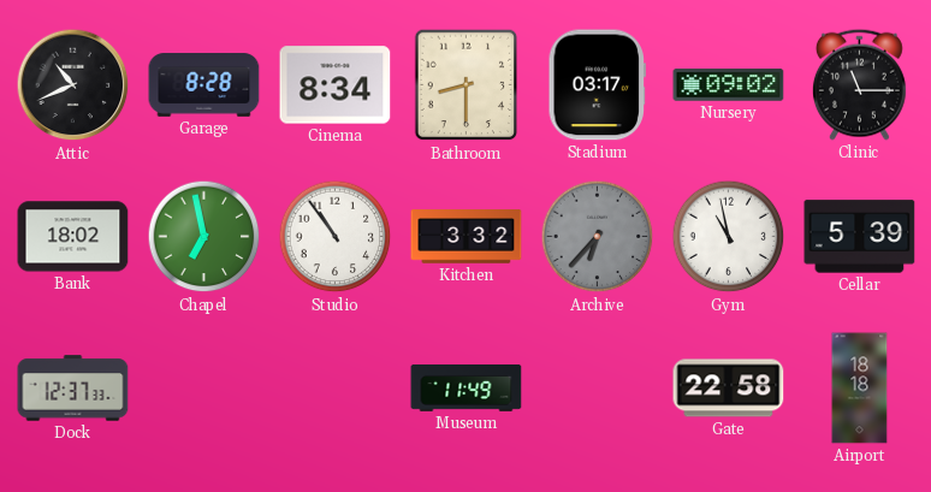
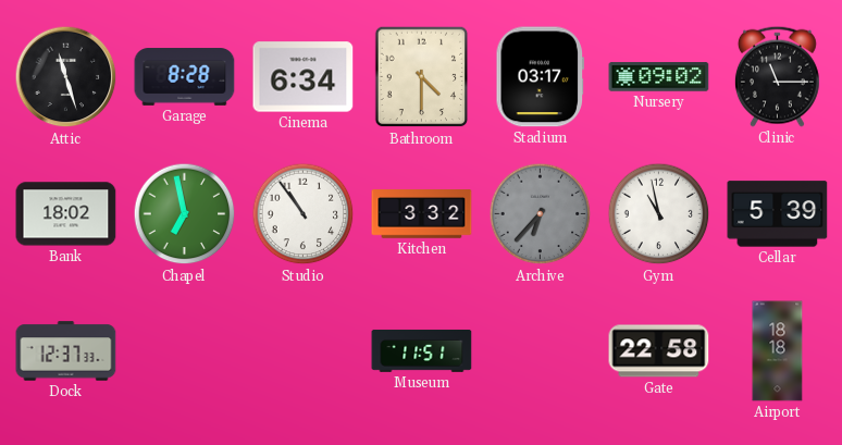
Attic: 10:41 -> 11:27 (66, 77)
Cinema: 8:34 -> 6:34 (304, 77)
Bathroom: 8:30 -> 4:30 (422, 77)
Museum: 11:49 -> 11:51 (422, 351)
